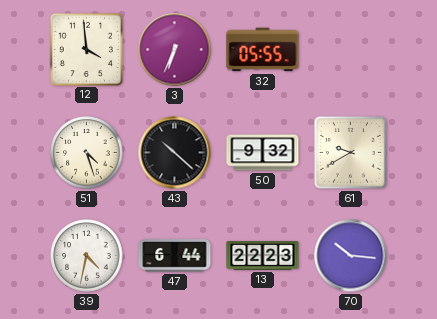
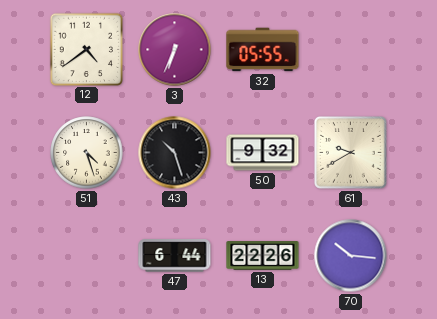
12: 3:59 -> 4:39 (86, 49)
43: 10:22 -> 10:27 (175, 153)
39: 4:32 -> none (87, 256)
13: 22:23 -> 22:26 (263, 256)
